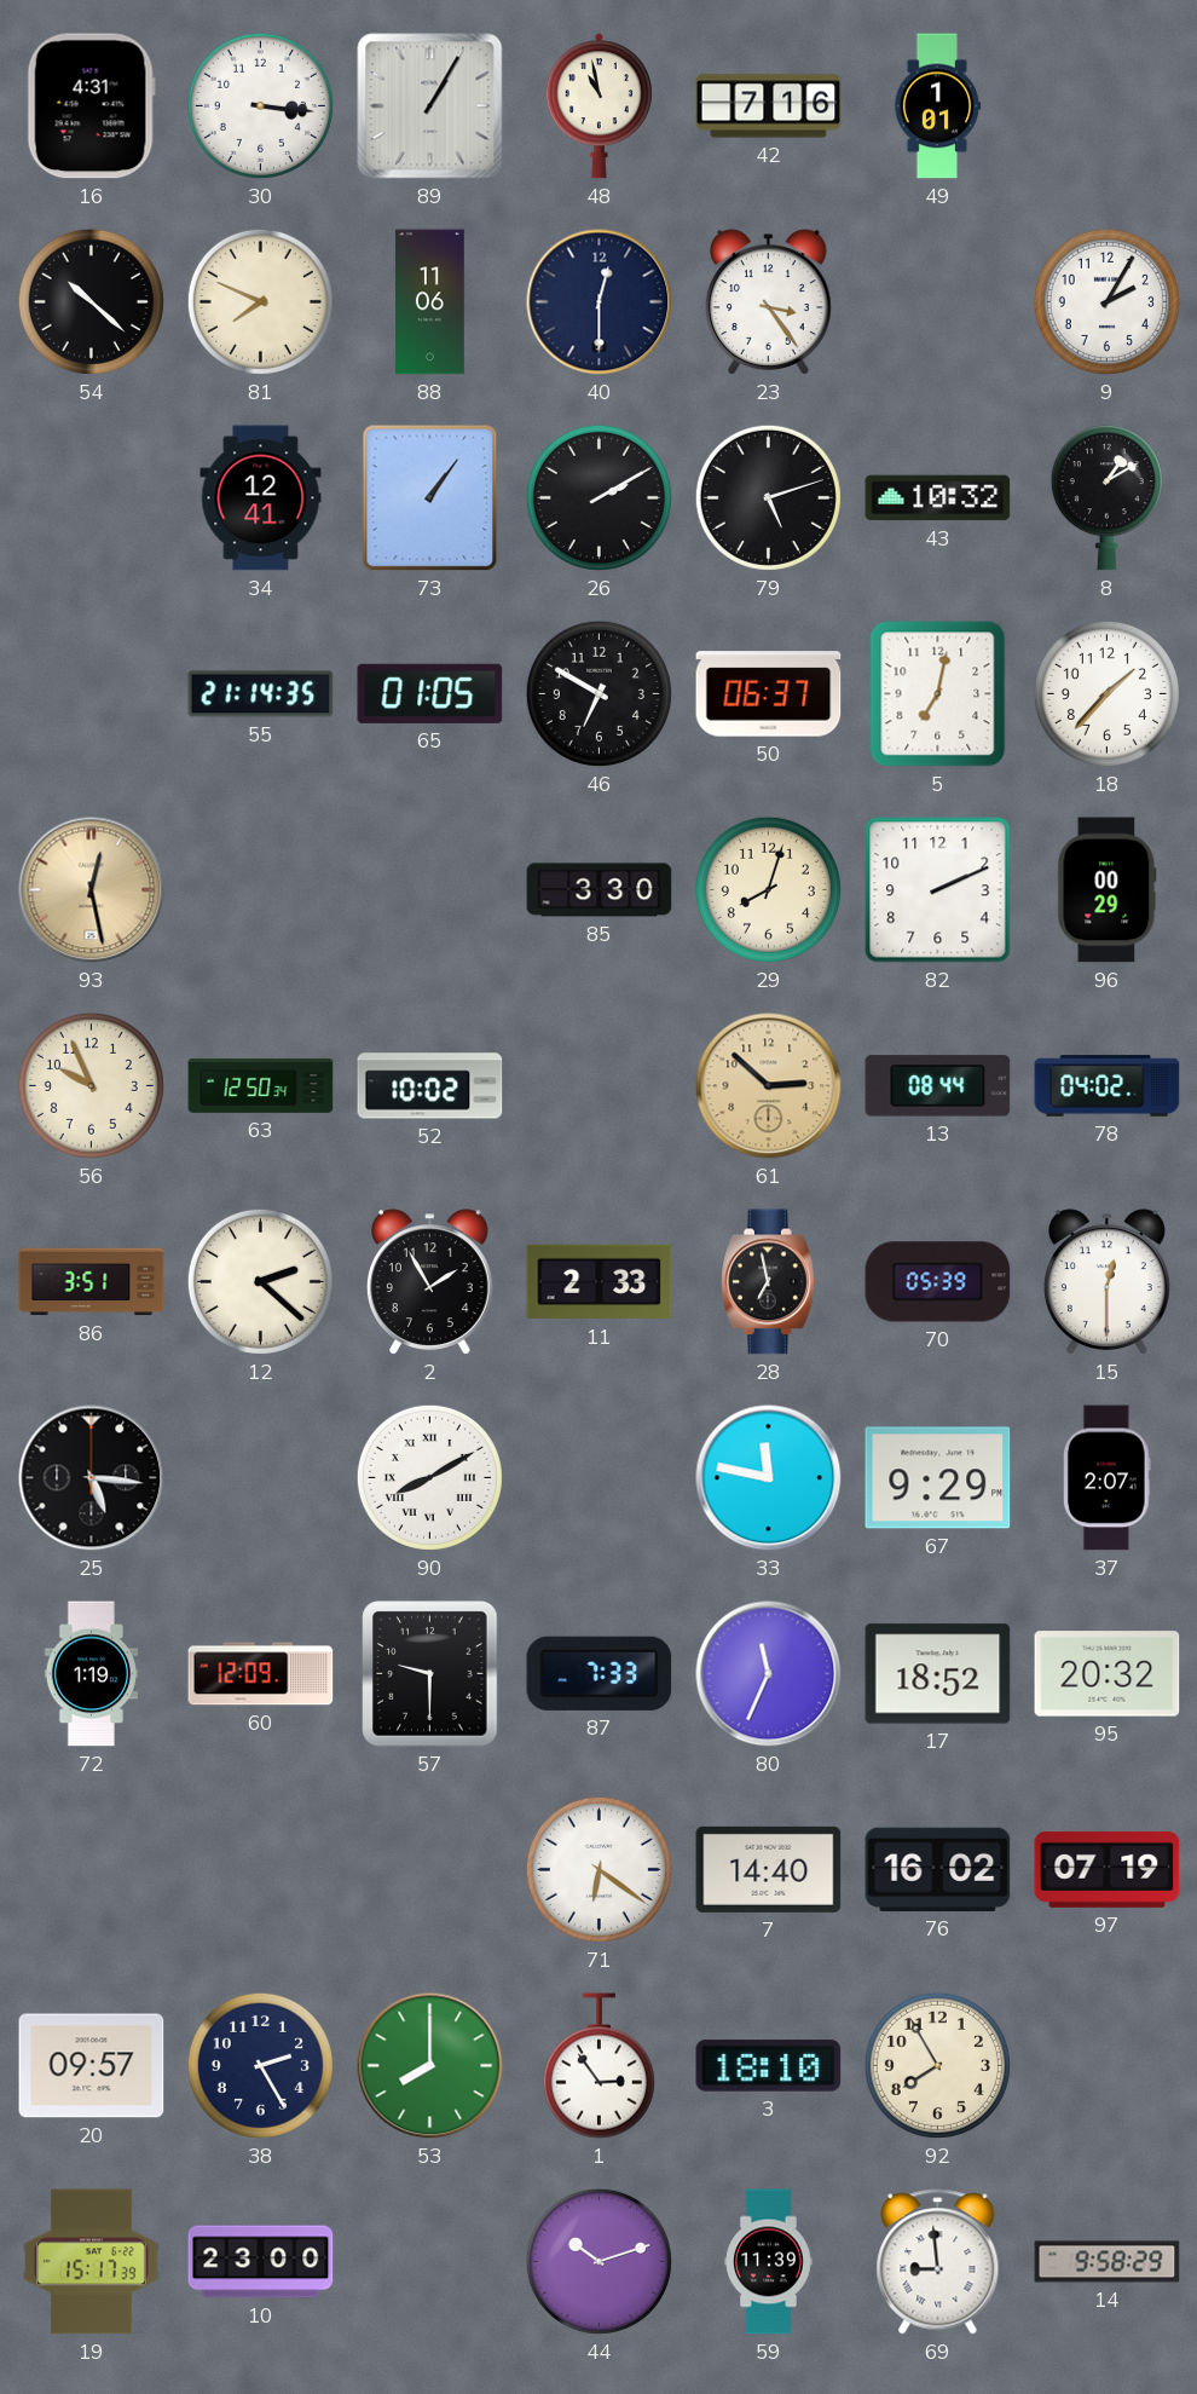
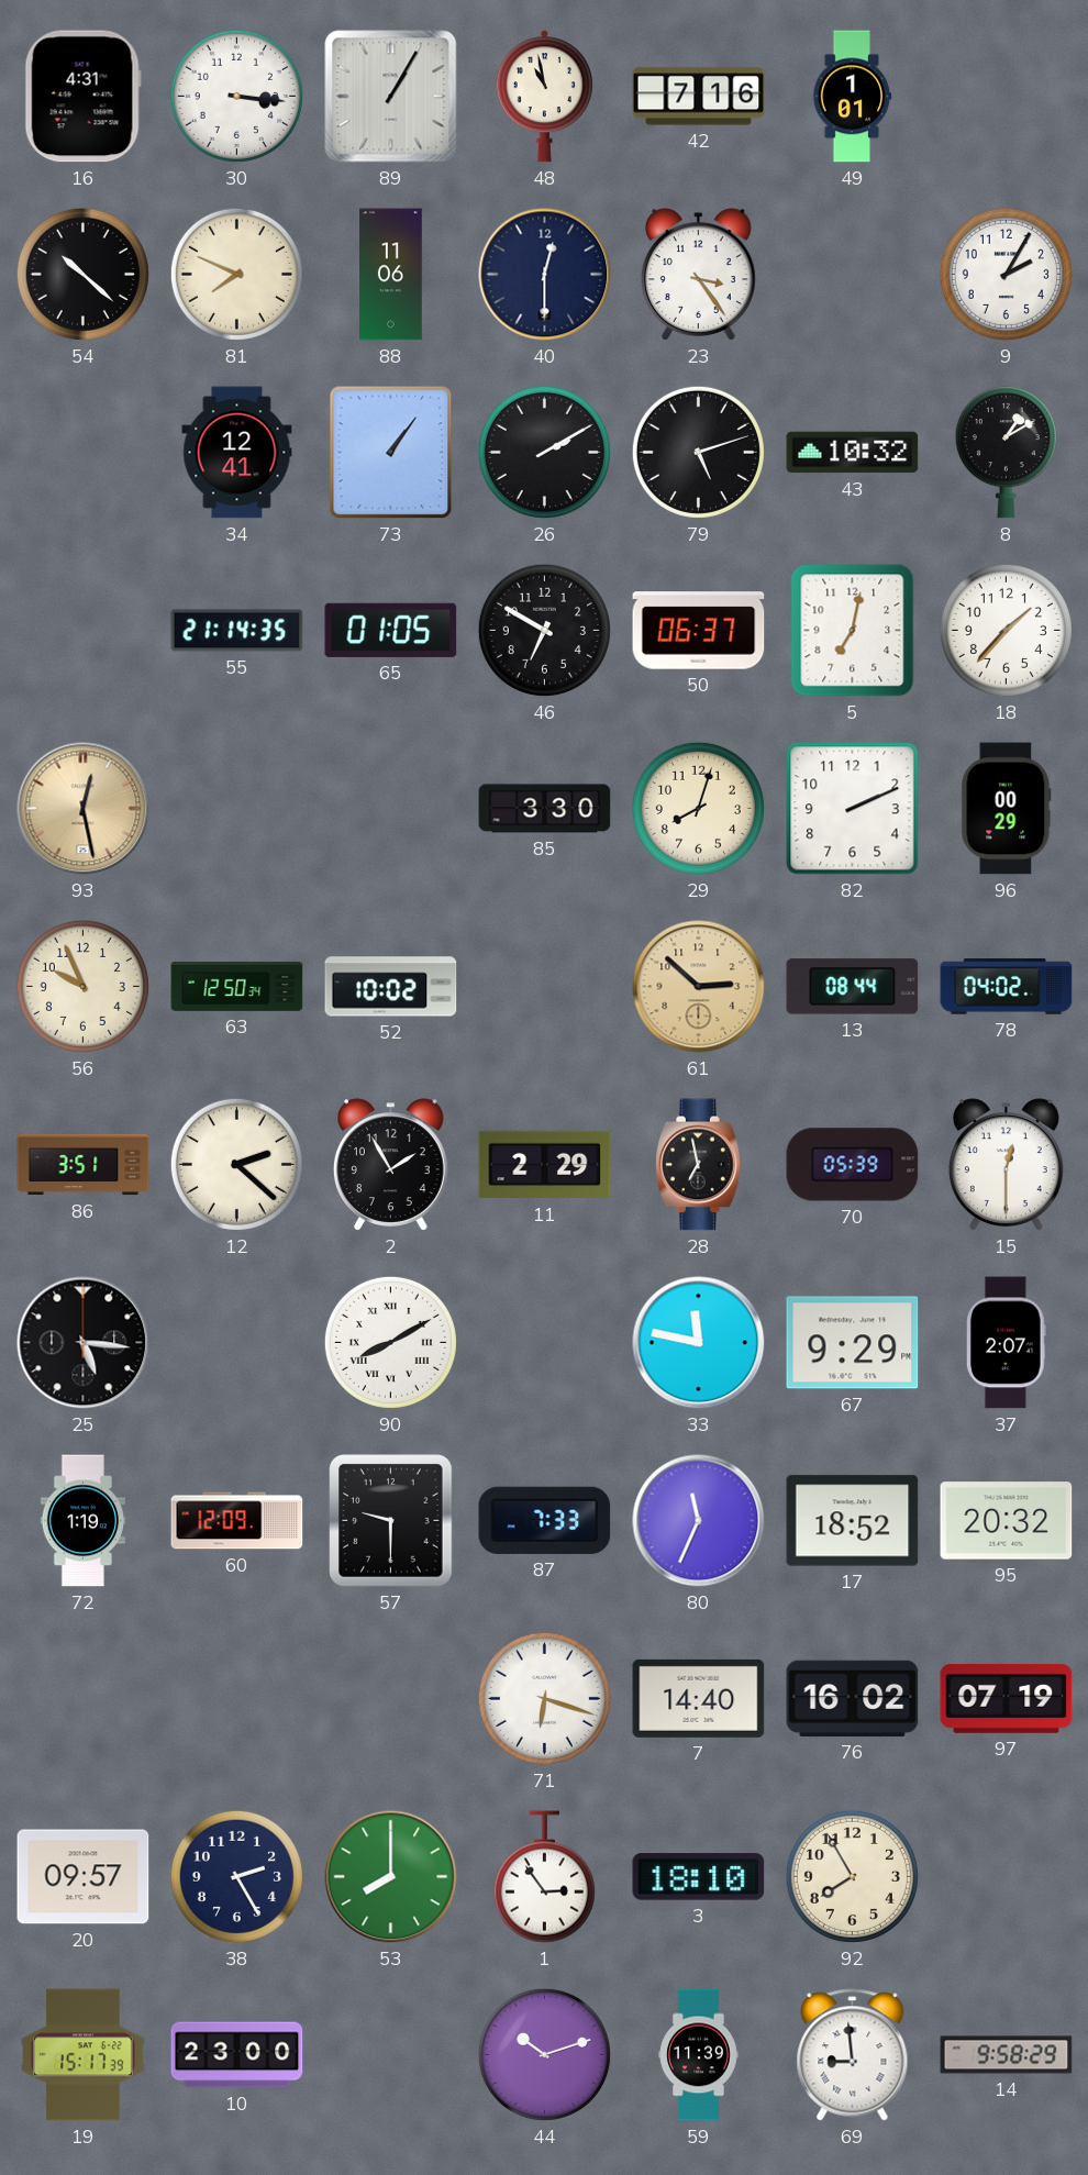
11: 2:33 -> 2:29 (545, 1165)
71: 6:21 -> 6:18 (544, 1698)
